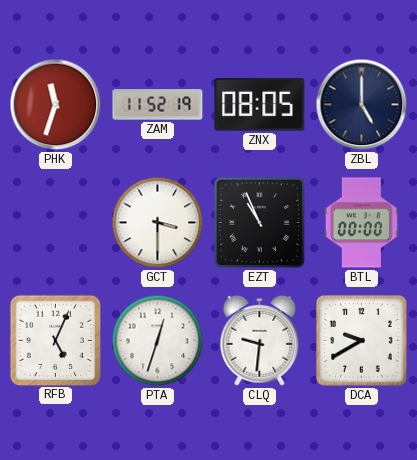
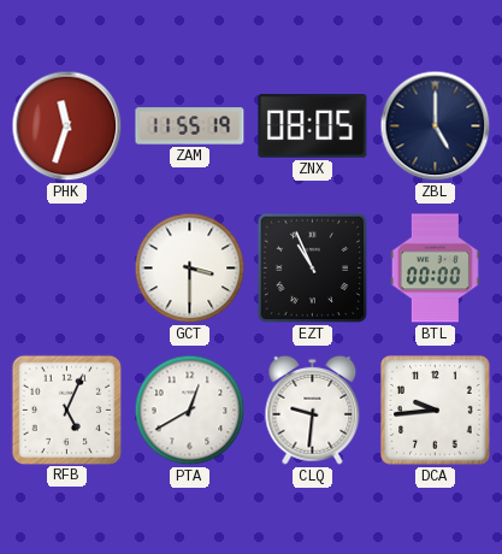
ZAM: 11:52 -> 11:55 (190, 126)
PTA: 12:33 -> 12:40 (190, 411)
DCA: 9:40 -> 9:44 (436, 411)
